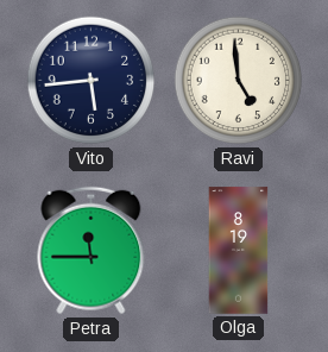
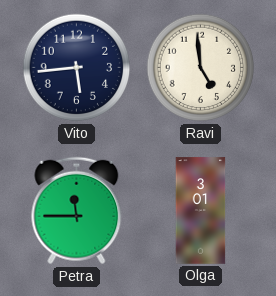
Olga: 8:19 -> 3:01 (201, 211)
